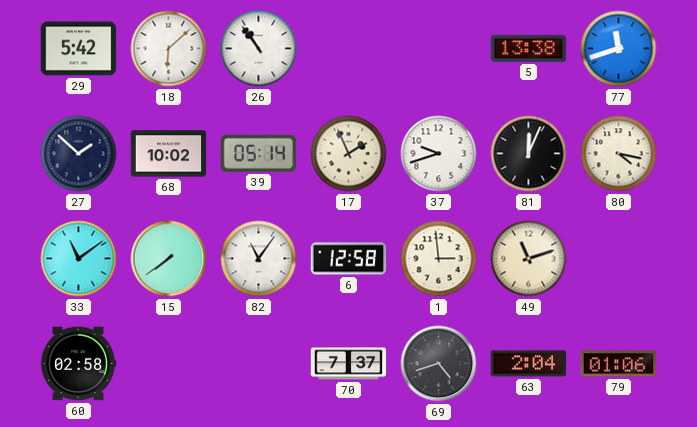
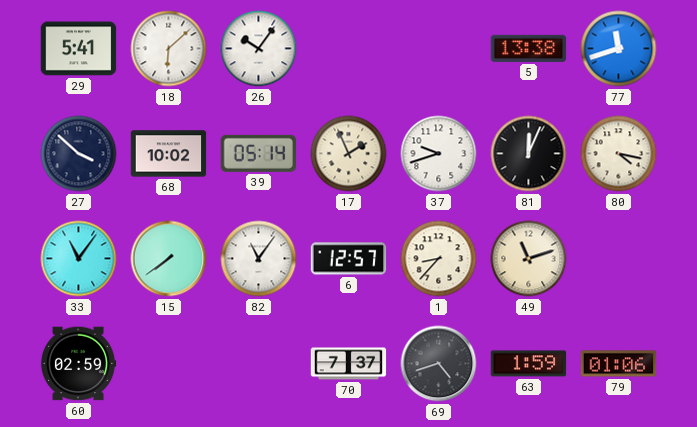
29: 5:42 -> 5:41 (79, 49)
26: 10:54 -> 10:06 (259, 49)
27: 1:52 -> 3:52 (79, 154)
33: 11:09 -> 11:06 (79, 259)
6: 12:58 -> 12:57 (349, 259)
1: 2:59 -> 8:37 (439, 259)
60: 02:58 -> 02:59 (78, 364)
63: 2:04 -> 1:59 (529, 364)
